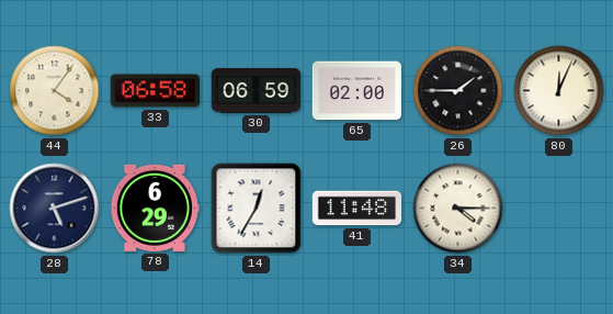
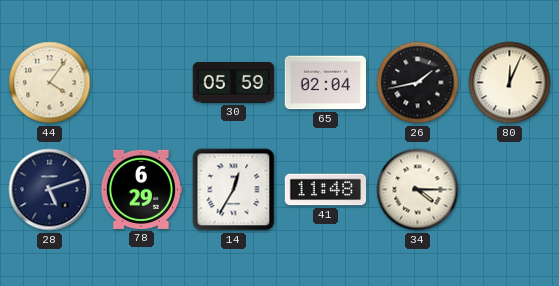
33: 06:58 -> none (155, 91)
30: 06:59 -> 05:59 (234, 83)
65: 02:00 -> 02:04 (326, 83)
26: 1:45 -> 1:43 (418, 83)
